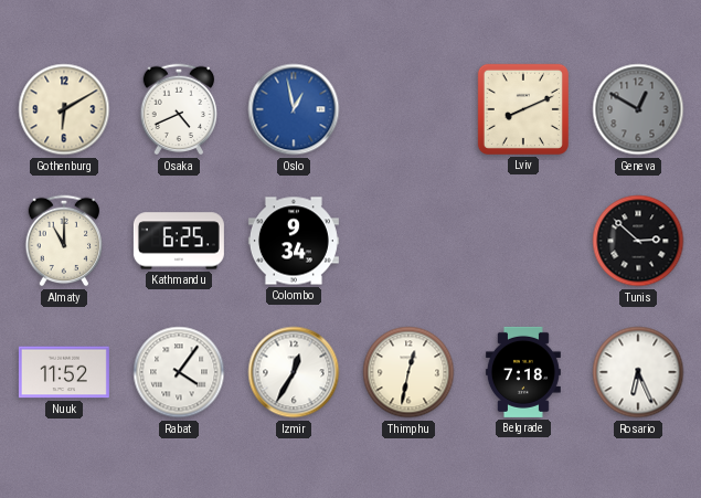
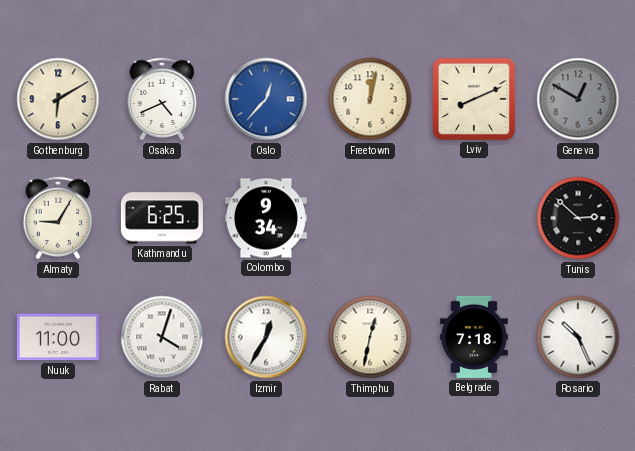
Oslo: 12:58 -> 12:37 (266, 99)
Freetown: none -> 12:02 (370, 99)
Almaty: 11:00 -> 9:05 (58, 218)
Nuuk: 11:52 -> 11:00 (58, 337)
Rabat: 4:06 -> 4:03 (162, 337)
Rosario: 6:26 -> 10:26 (578, 337)
